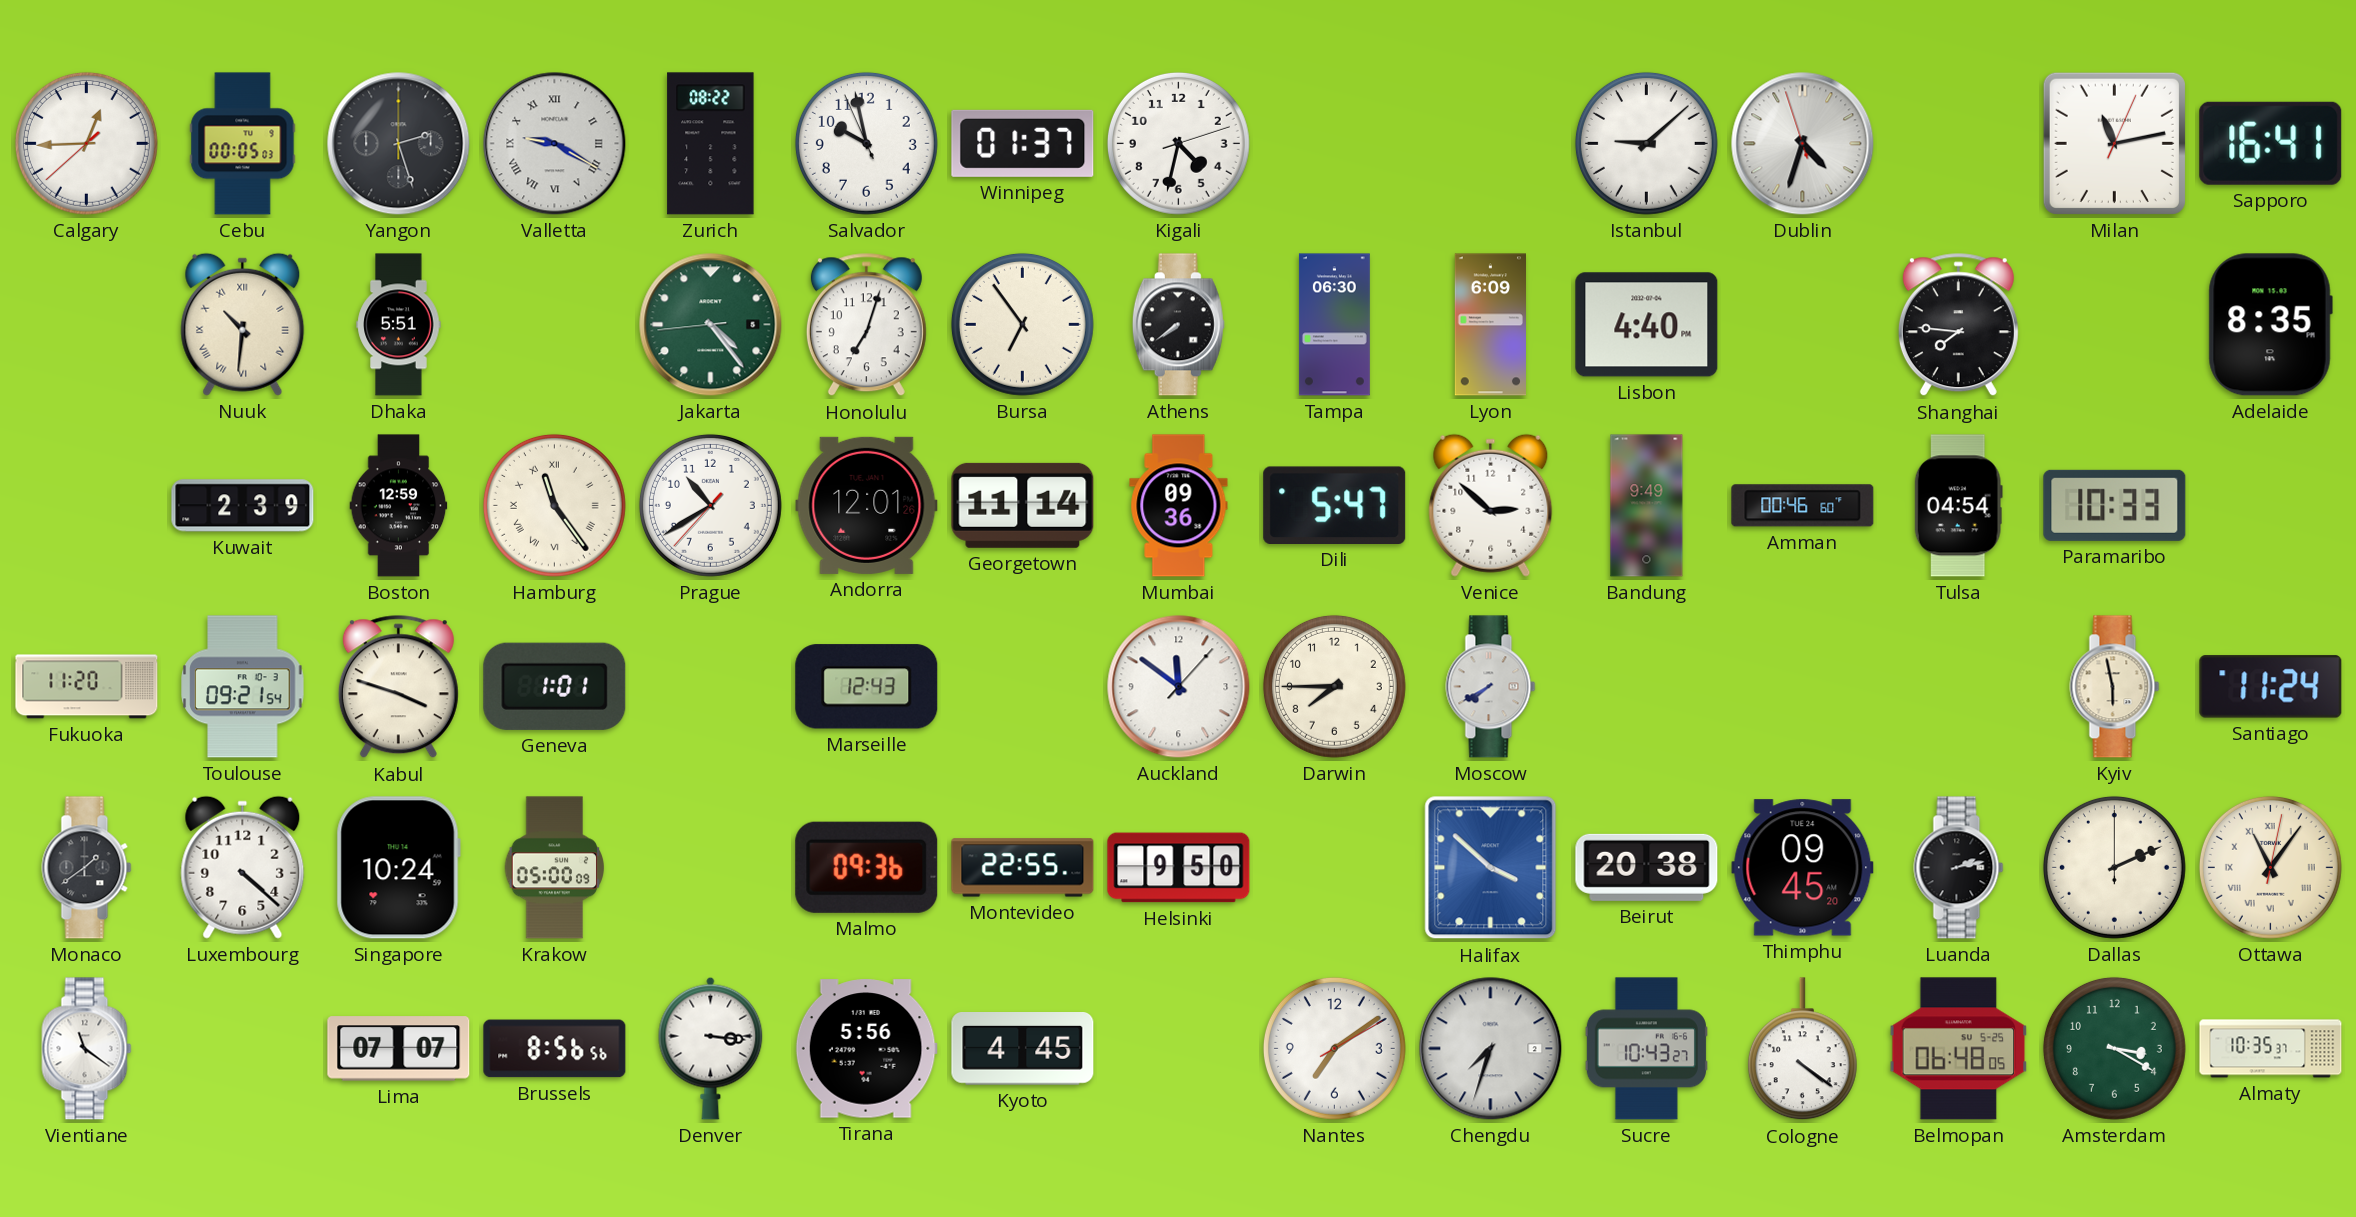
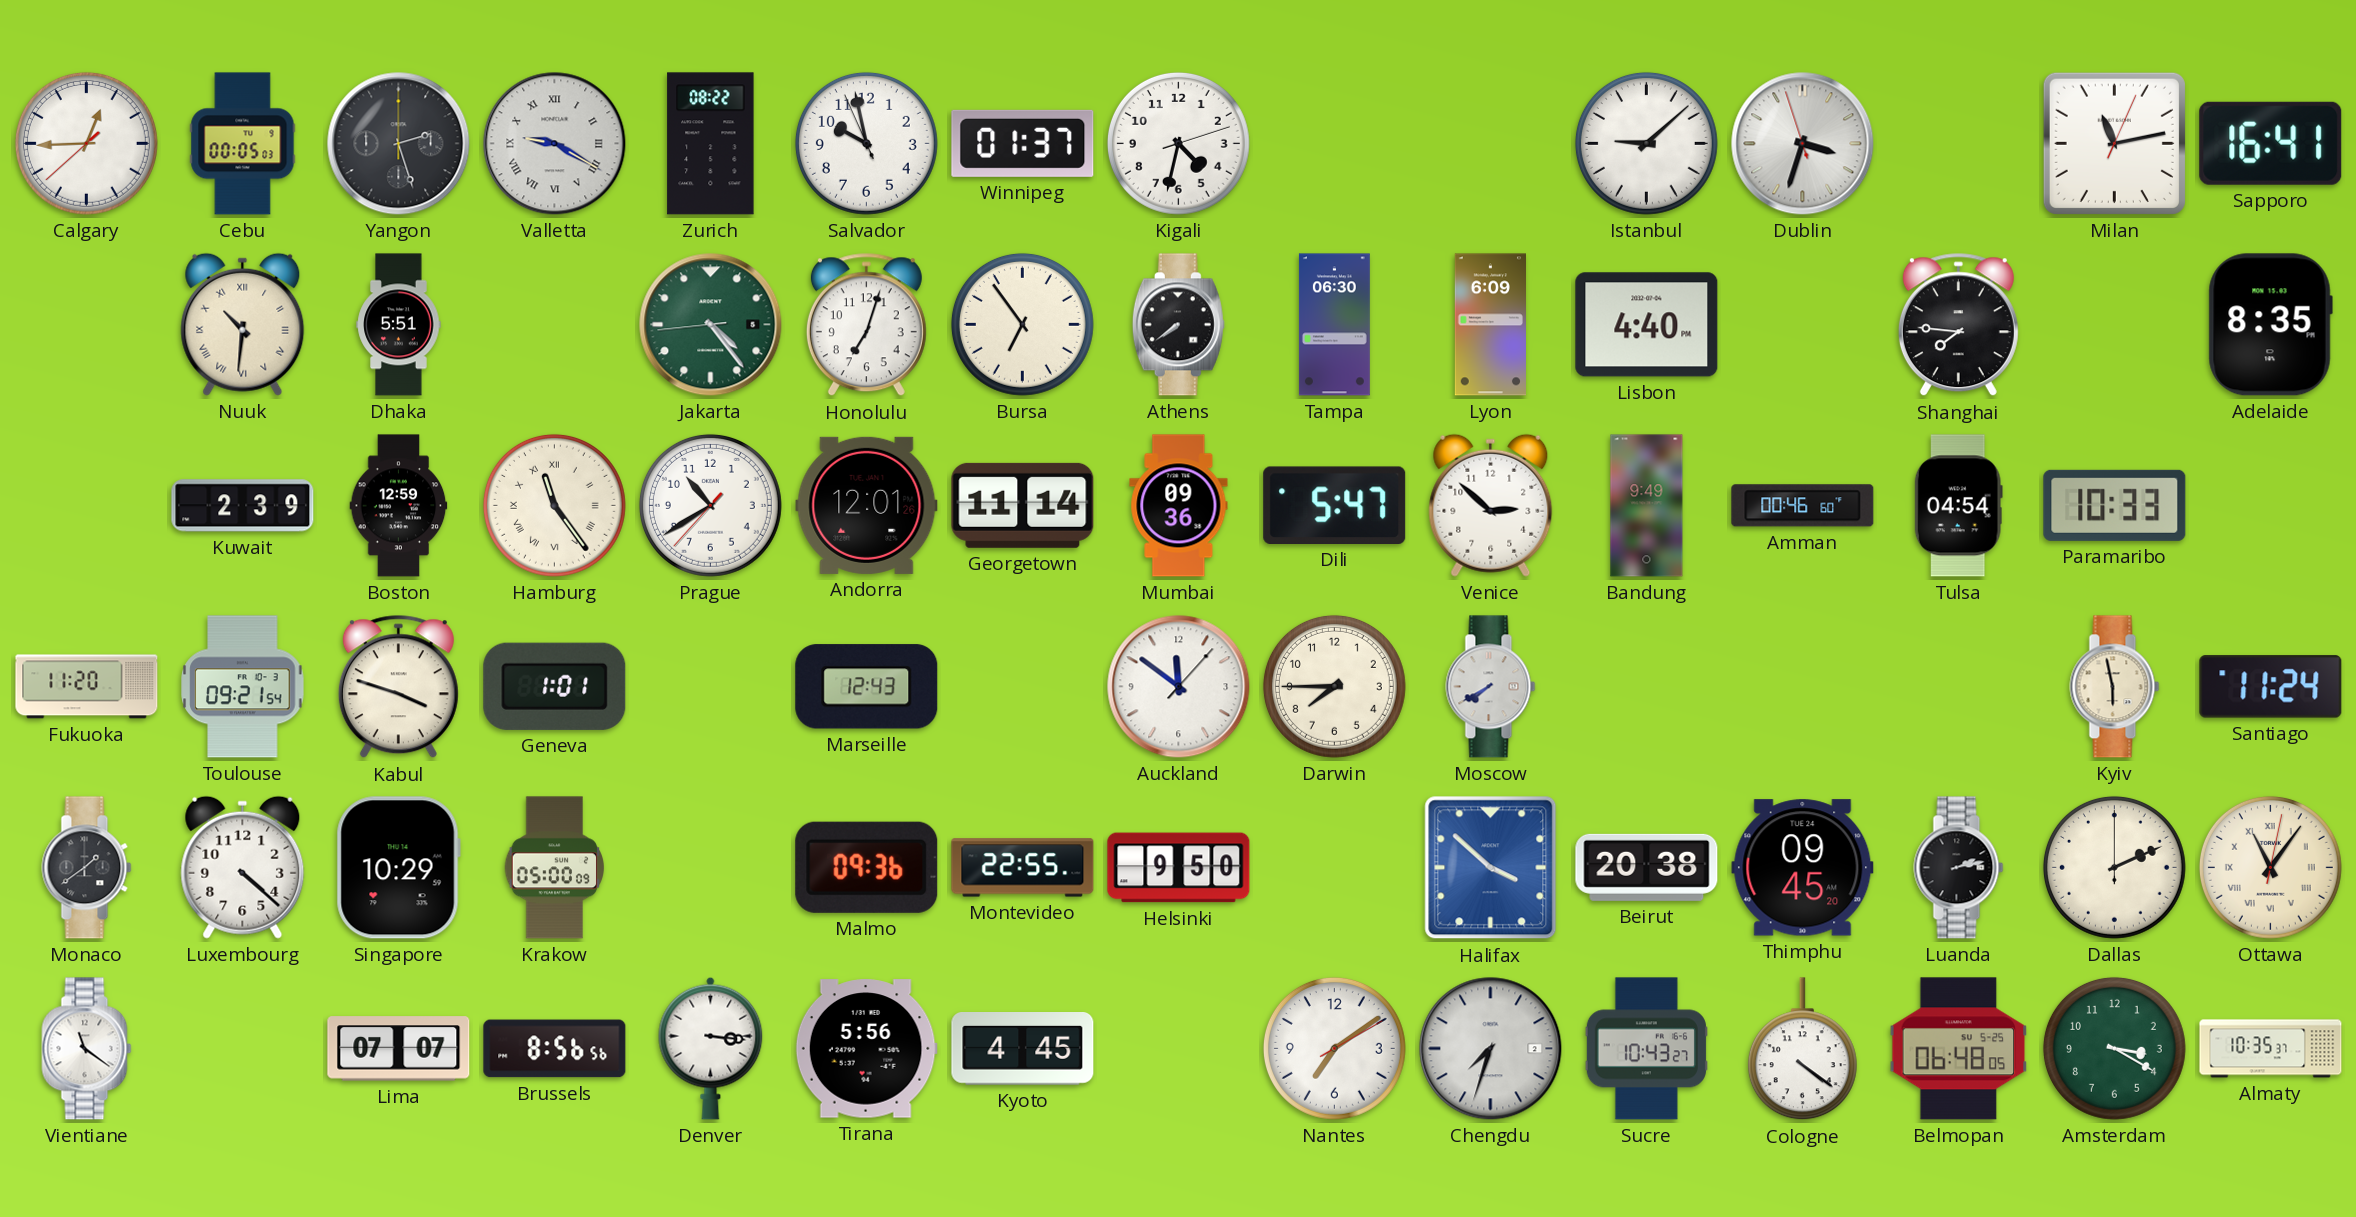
Dublin: 4:32 -> 3:32 (1803, 144)
Singapore: 10:24 -> 10:29 (398, 868)
